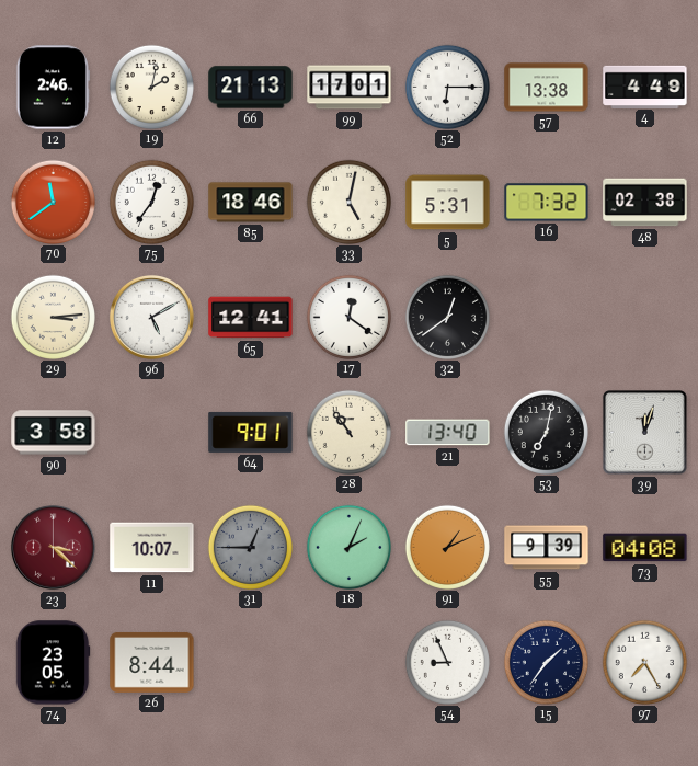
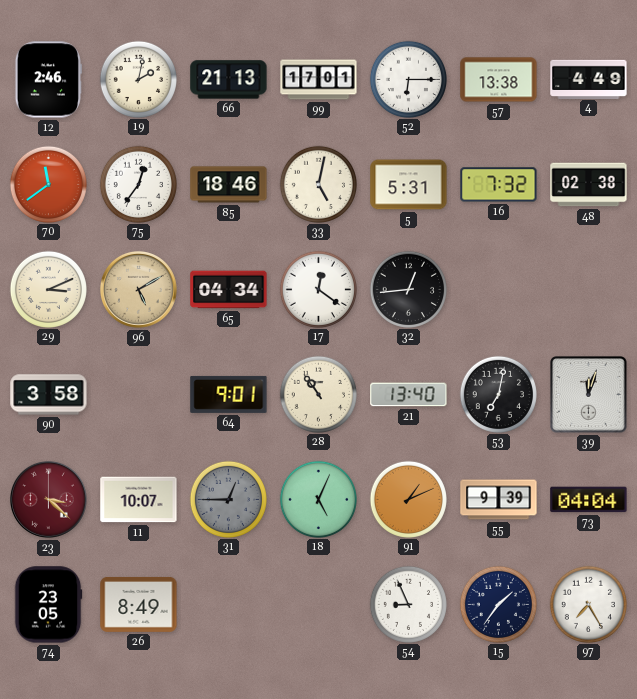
29: 3:14 -> 3:11 (48, 289)
96 dial: white -> champagne (139, 290)
65: 12:41 -> 04:34 (229, 290)
32: 12:39 -> 12:44 (408, 289)
18: 2:04 -> 5:04 (318, 499)
73: 04:08 -> 04:04 (589, 500)
26: 8:44 -> 8:49 (139, 604)
